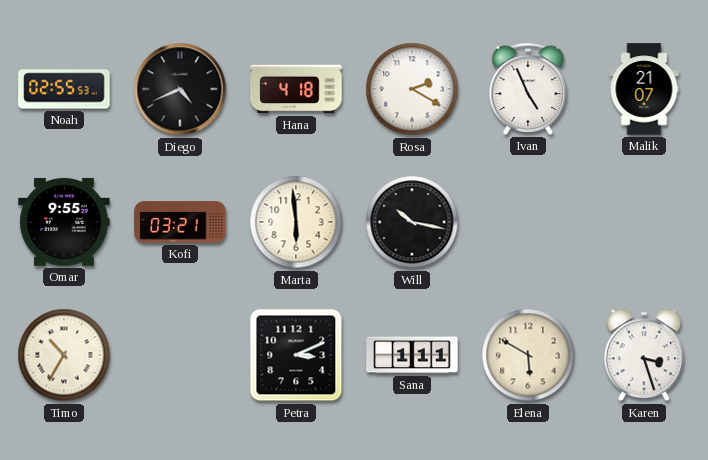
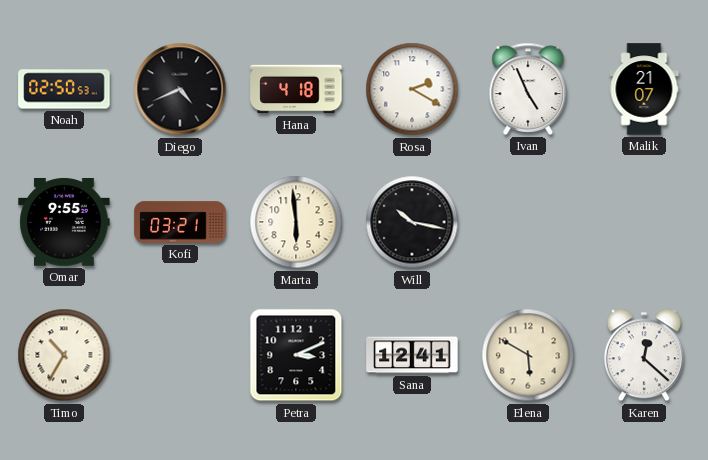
Noah: 02:55 -> 02:50 (64, 89)
Sana: 1:11 -> 12:41 (412, 355)
Karen: 3:27 -> 12:22 (644, 355)
